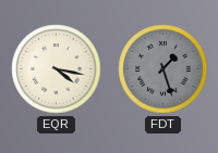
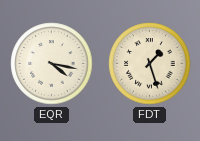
FDT dial: grey -> cream (150, 64)
